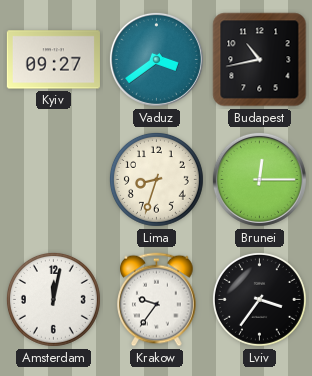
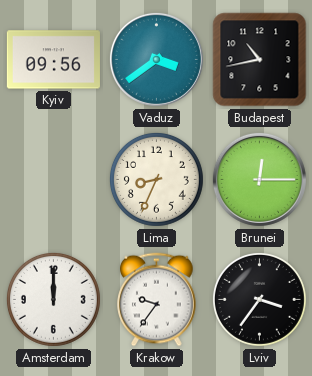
Kyiv: 09:27 -> 09:56 (53, 60)
Lima: 8:33 -> 8:34 (156, 179)
Amsterdam: 12:02 -> 12:00 (53, 299)
